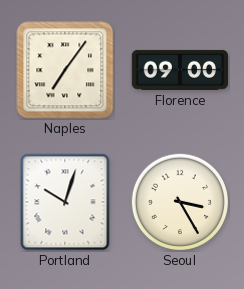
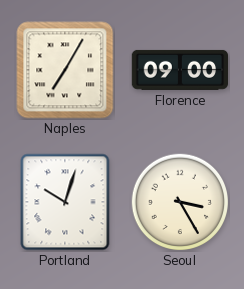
Naples: 7:06 -> 7:05 (65, 70)
